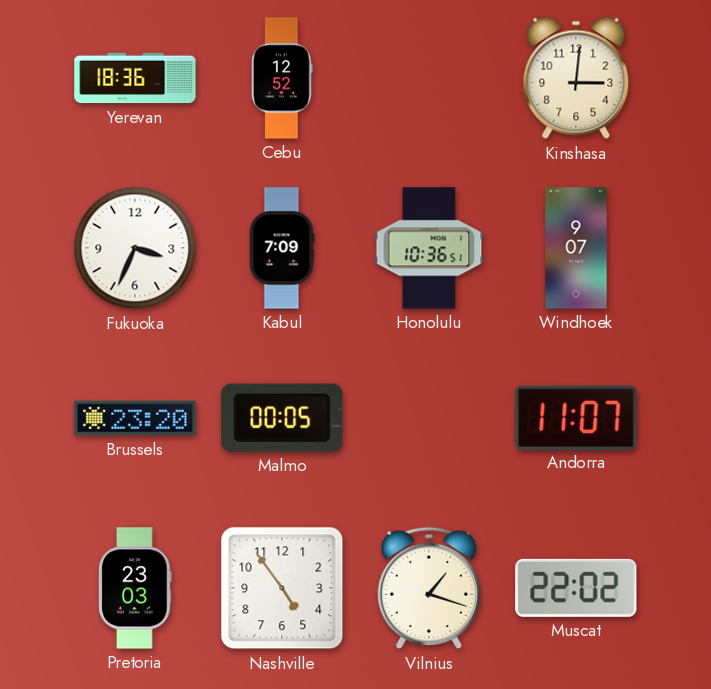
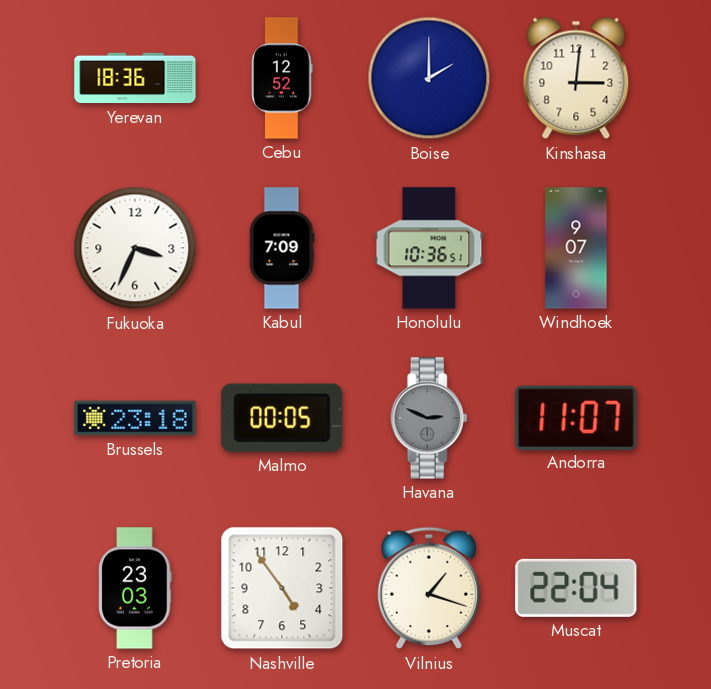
Boise: none -> 2:00 (429, 78)
Brussels: 23:20 -> 23:18 (135, 418)
Havana: none -> 2:49 (429, 418)
Muscat: 22:02 -> 22:04 (576, 588)
